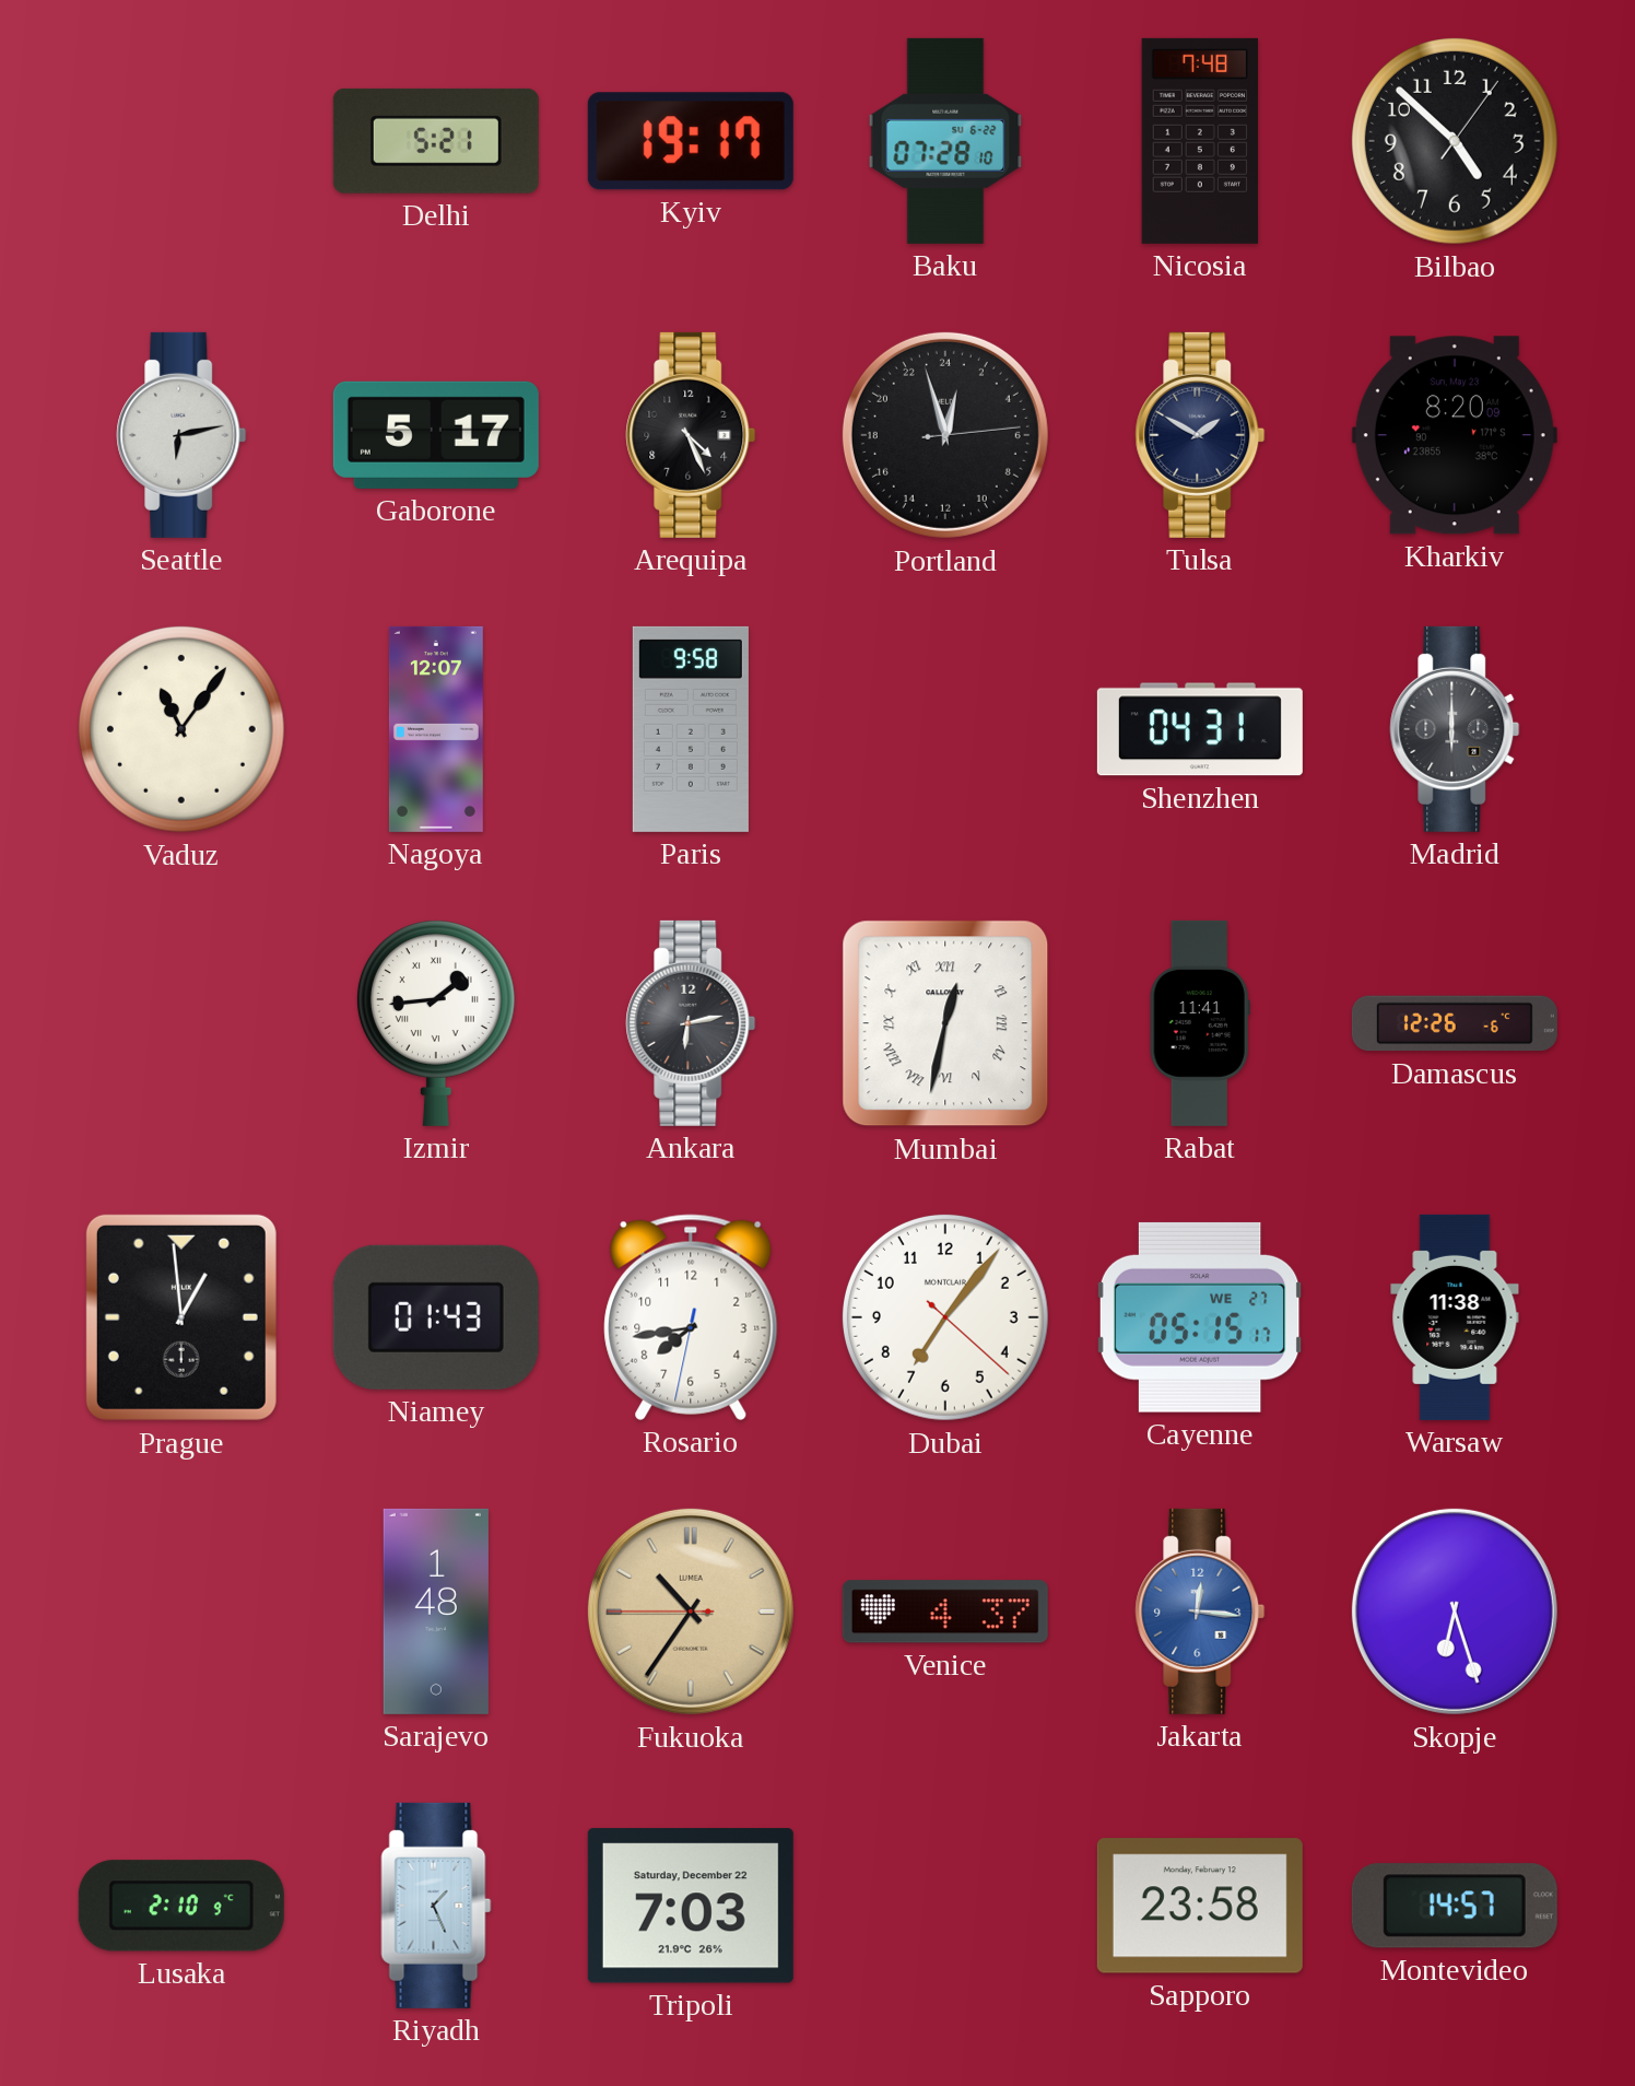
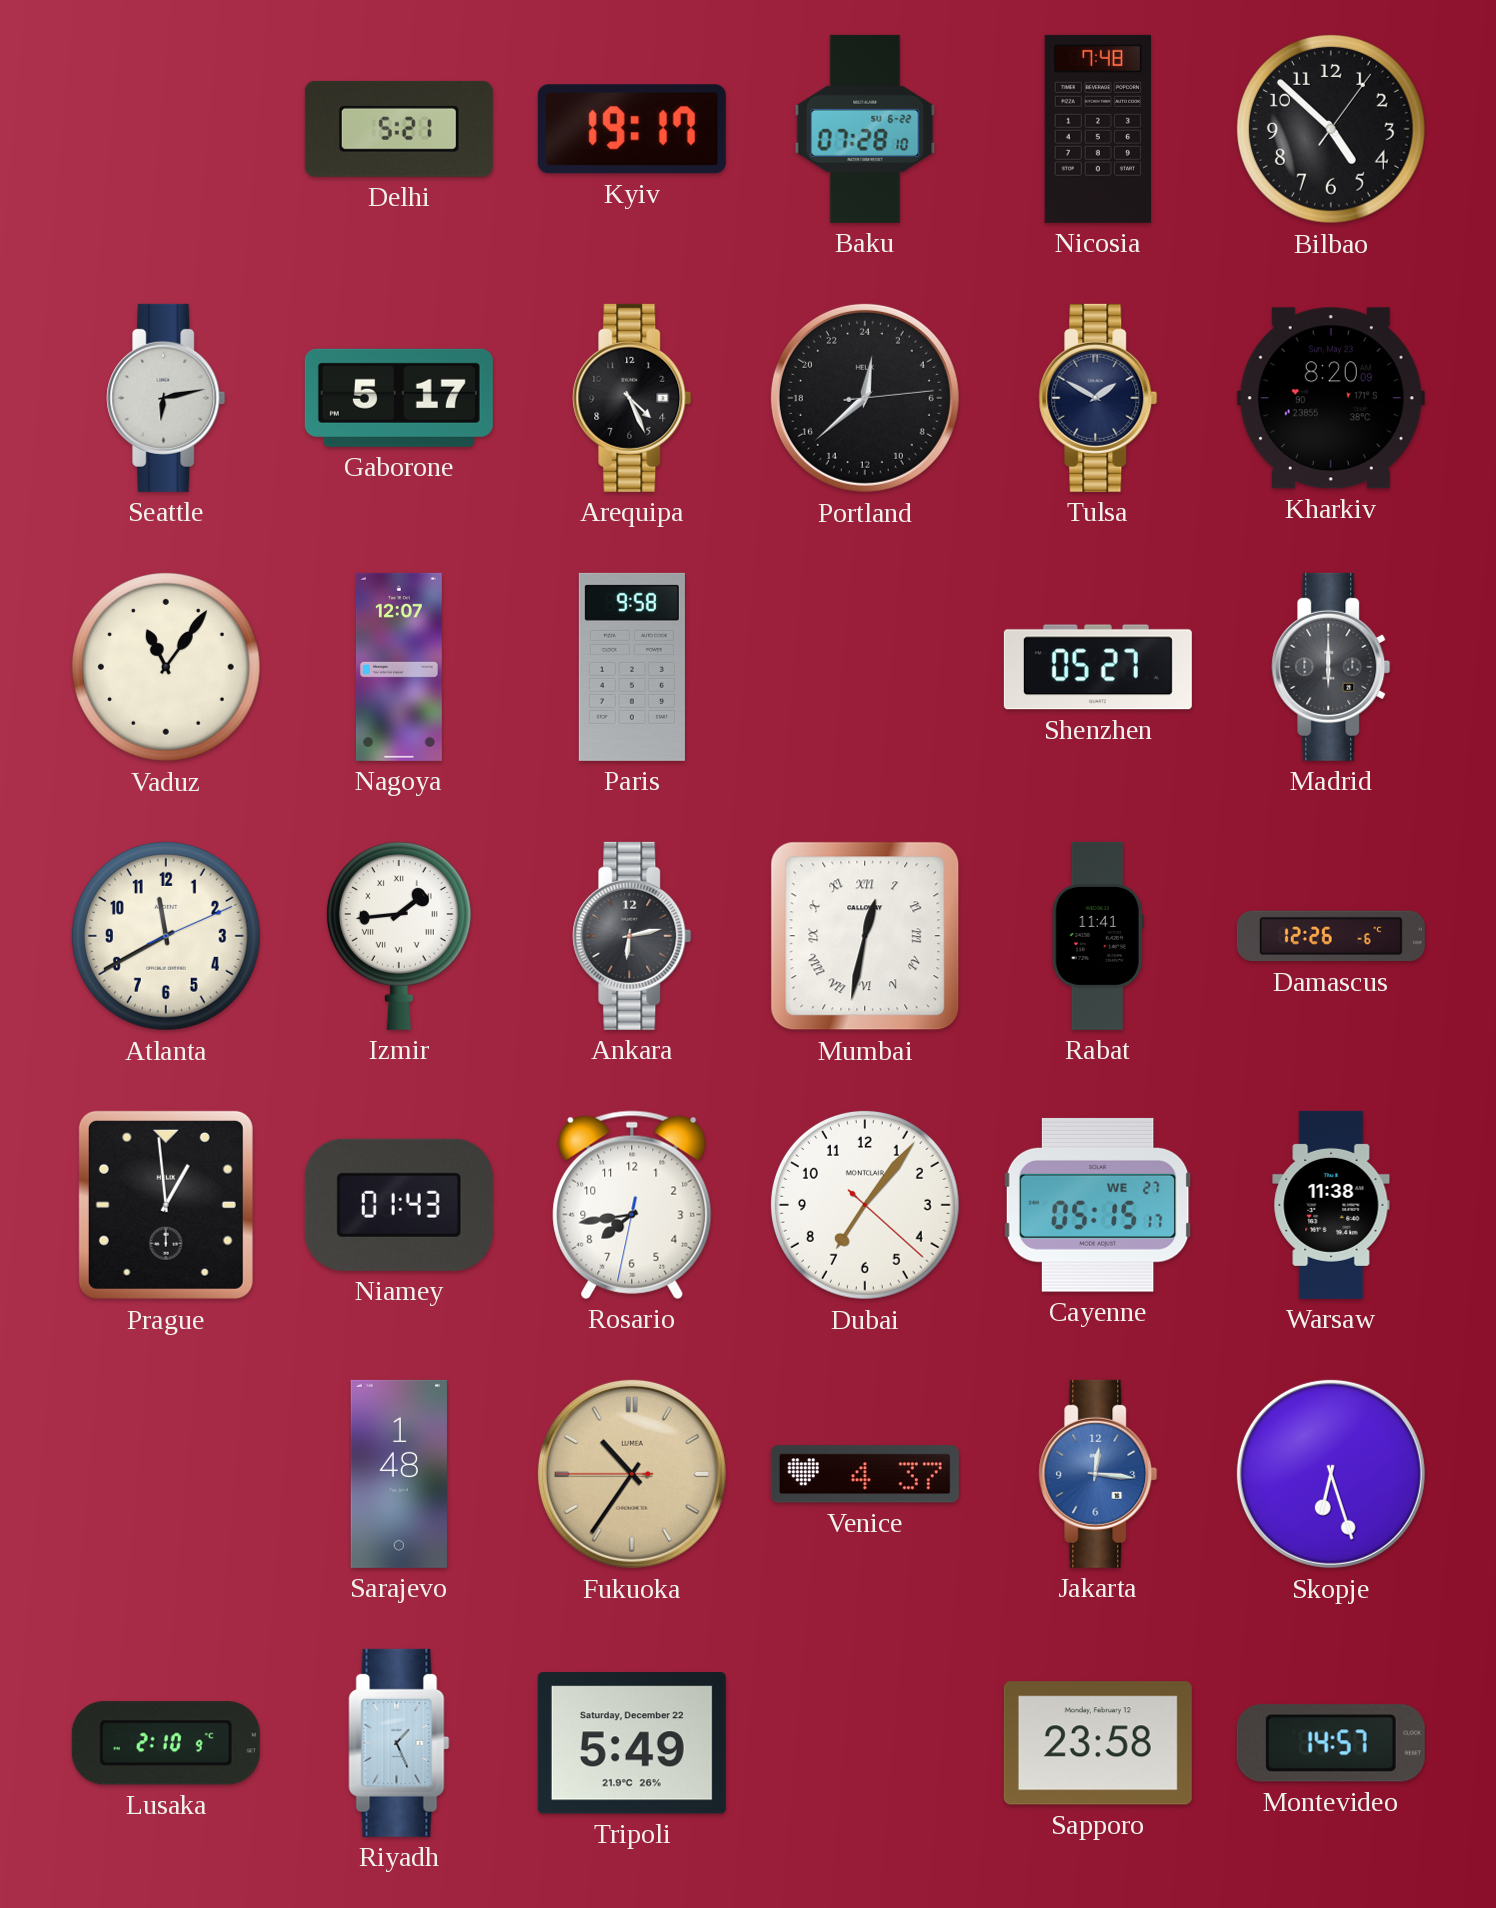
Portland: 0:57 -> 0:38 (865, 398)
Shenzhen: 04:31 -> 05:27 (1098, 667)
Atlanta: none -> 11:40 (166, 936)
Tripoli: 7:03 -> 5:49 (632, 1743)
